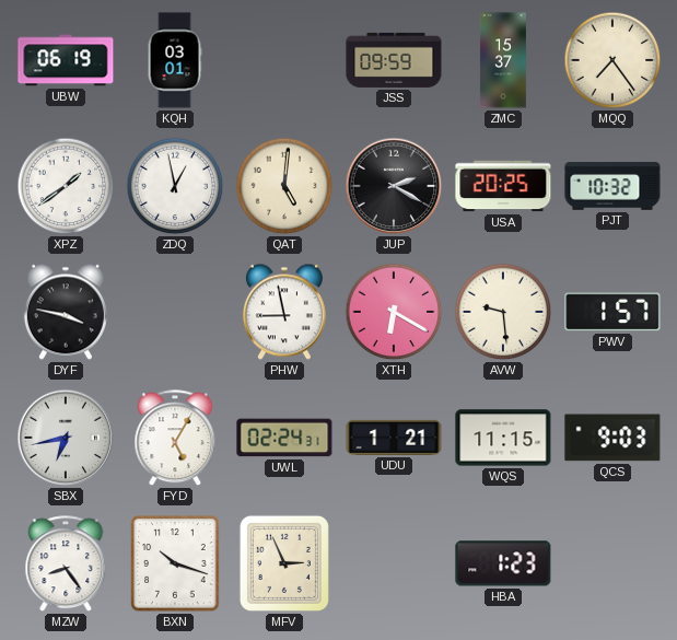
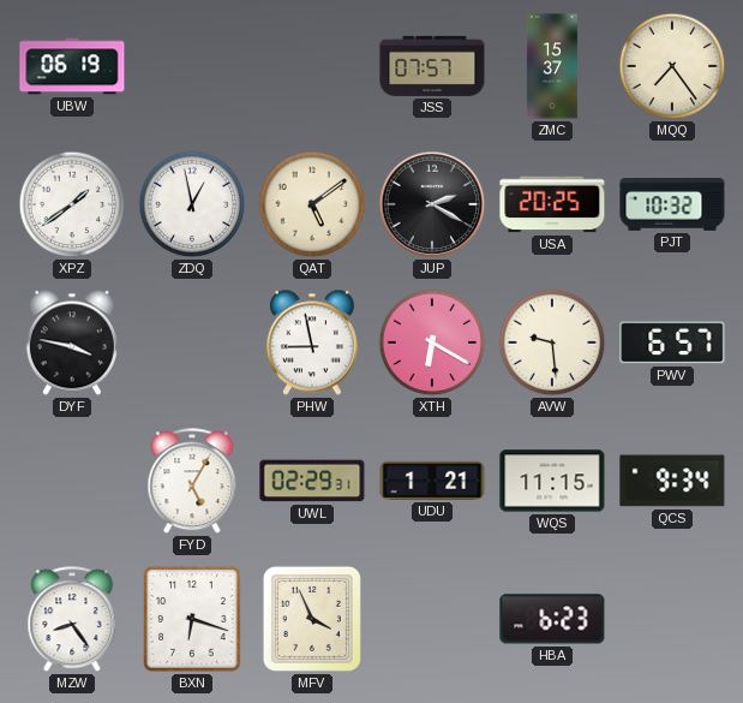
KQH: 03:01 -> none (175, 60)
JSS: 09:59 -> 07:57 (432, 66)
QAT: 5:01 -> 5:09 (312, 204)
PWV: 1:57 -> 6:57 (672, 342)
SBX: 6:43 -> none (66, 438)
UWL: 02:24 -> 02:29 (312, 481)
QCS: 9:03 -> 9:34 (672, 481)
BXN: 10:18 -> 6:18 (192, 619)
MFV: 2:56 -> 3:56 (312, 619)
HBA: 1:23 -> 6:23 (552, 619)
